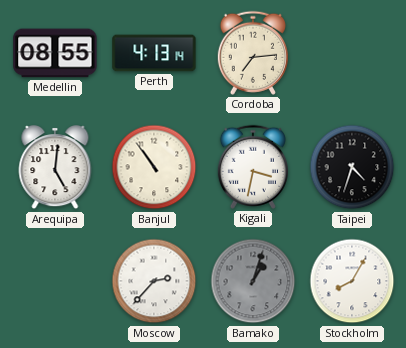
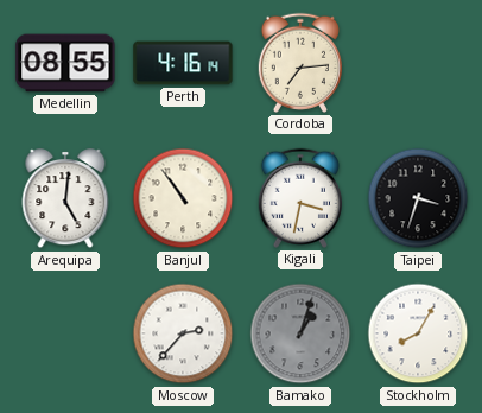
Perth: 4:13 -> 4:16 (183, 63)
Taipei: 4:33 -> 3:33 (418, 198)
